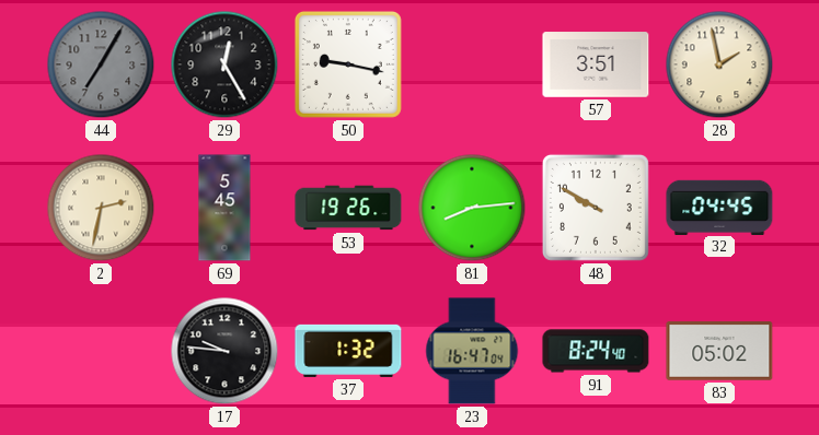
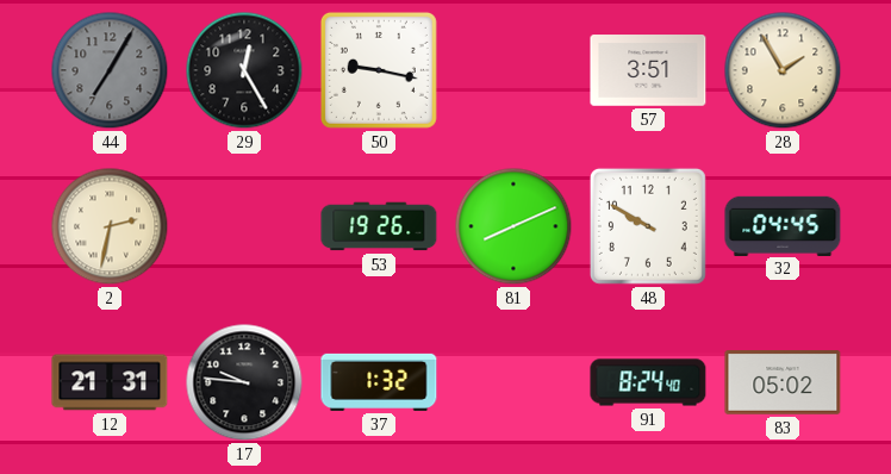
28: 1:58 -> 1:55 (783, 70)
69: 5:45 -> none (224, 208)
81: 8:14 -> 8:11 (513, 226)
12: none -> 21:31 (110, 382)
23: 16:47 -> none (472, 351)
